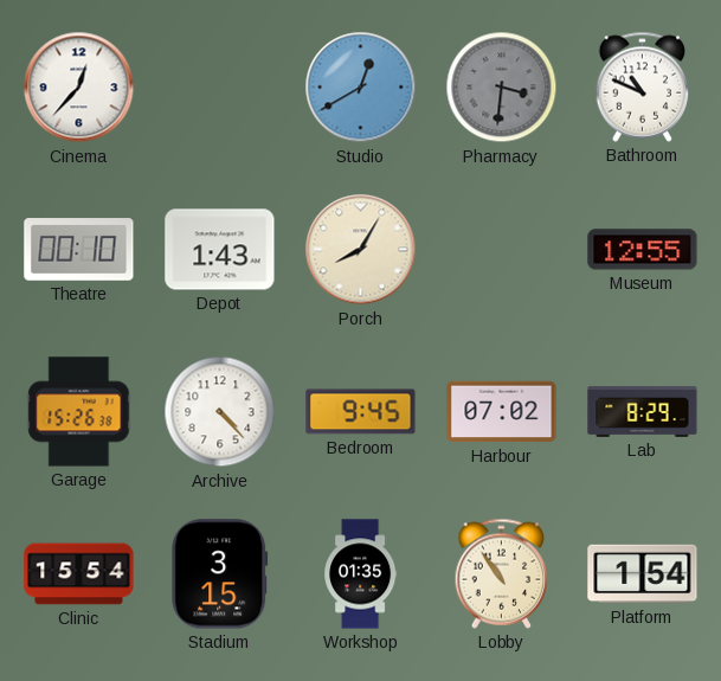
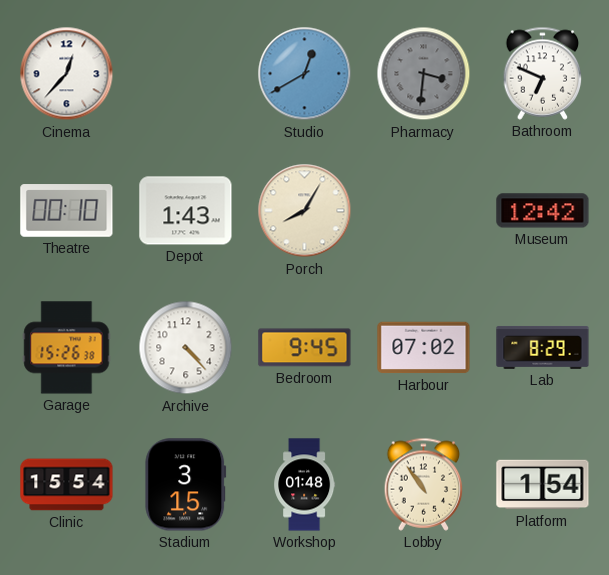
Bathroom: 10:49 -> 6:49 (543, 73)
Museum: 12:55 -> 12:42 (543, 211)
Workshop: 01:35 -> 01:48 (305, 485)
